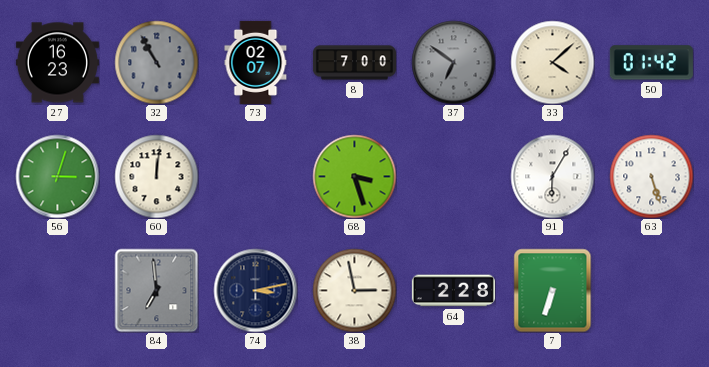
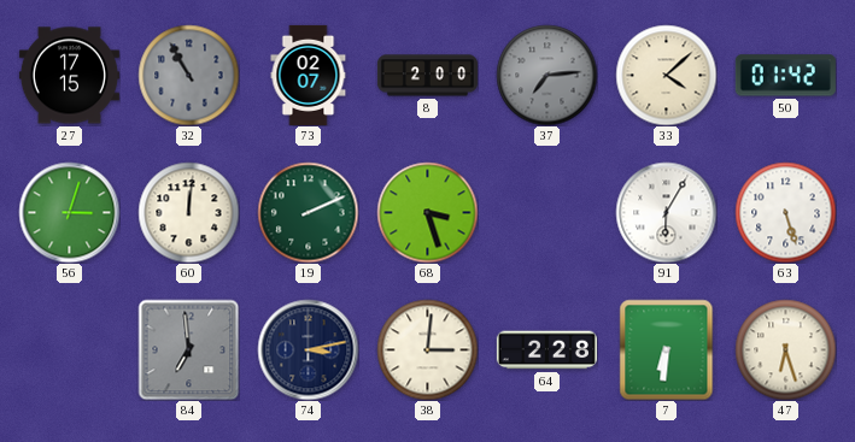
27: 16:23 -> 17:15 (69, 76)
8: 7:00 -> 2:00 (427, 76)
37: 6:51 -> 7:14 (546, 75)
19: none -> 2:11 (308, 212)
38: 2:58 -> 3:01 (427, 349)
7: 6:33 -> 6:31 (667, 349)
47: none -> 6:27 (785, 349)
